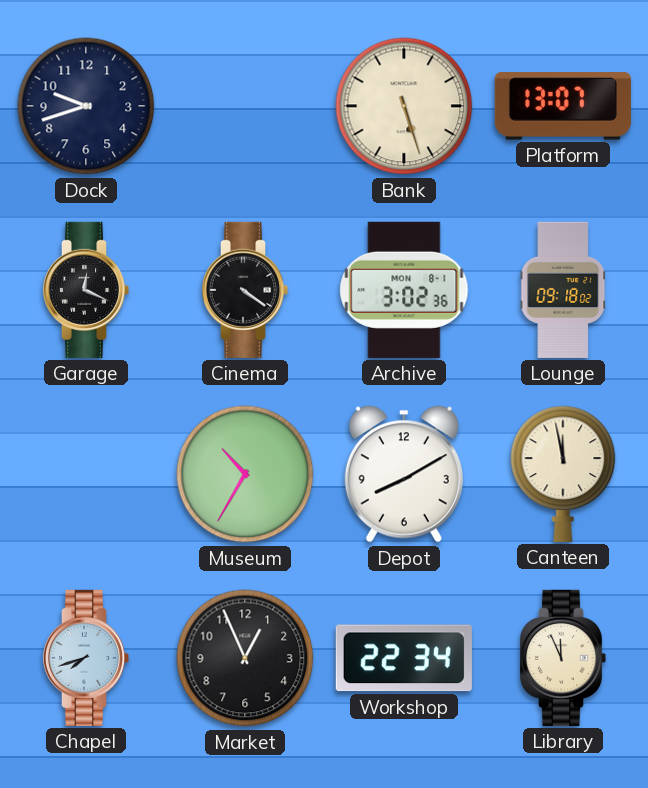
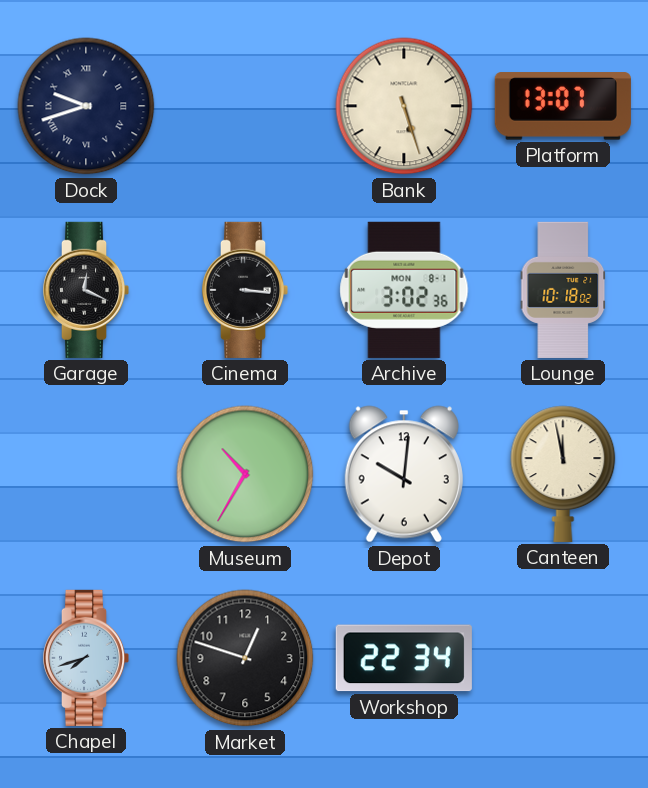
Dock numerals: Arabic -> Roman (86, 106)
Cinema: 4:21 -> 3:16 (245, 290)
Lounge: 09:18 -> 10:18 (563, 290)
Depot: 8:10 -> 10:01 (404, 474)
Market: 12:56 -> 12:48 (245, 658)
Library: 11:56 -> none (563, 658)
